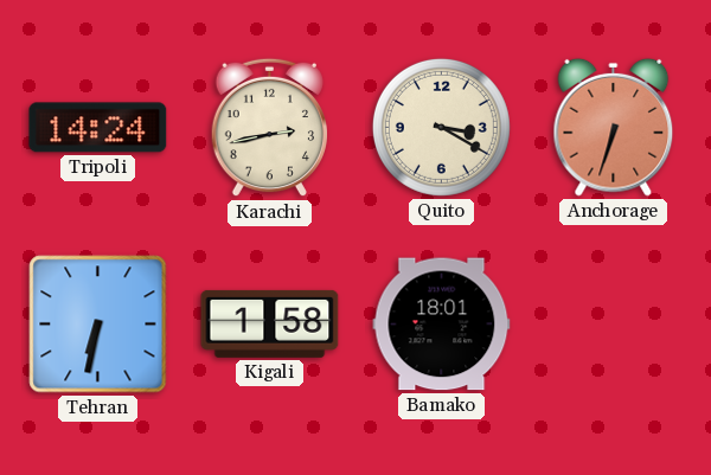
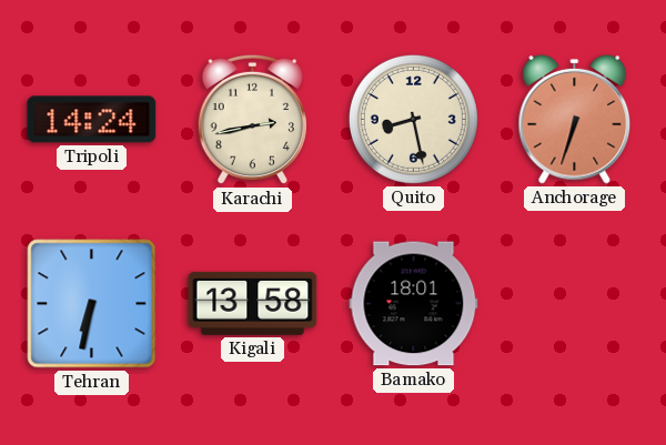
Quito: 3:20 -> 8:28 (413, 119)
Kigali: 1:58 -> 13:58 (253, 303)
